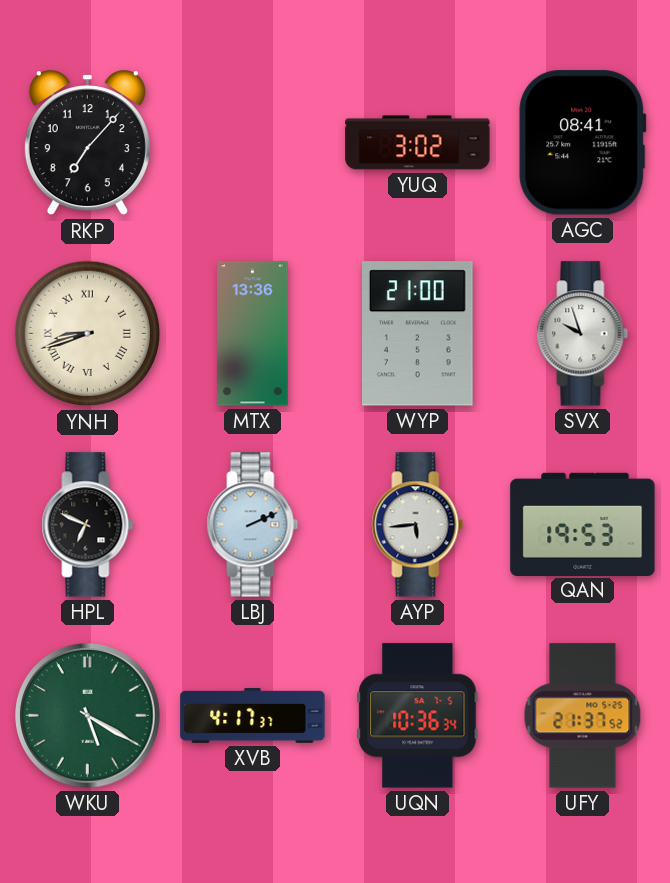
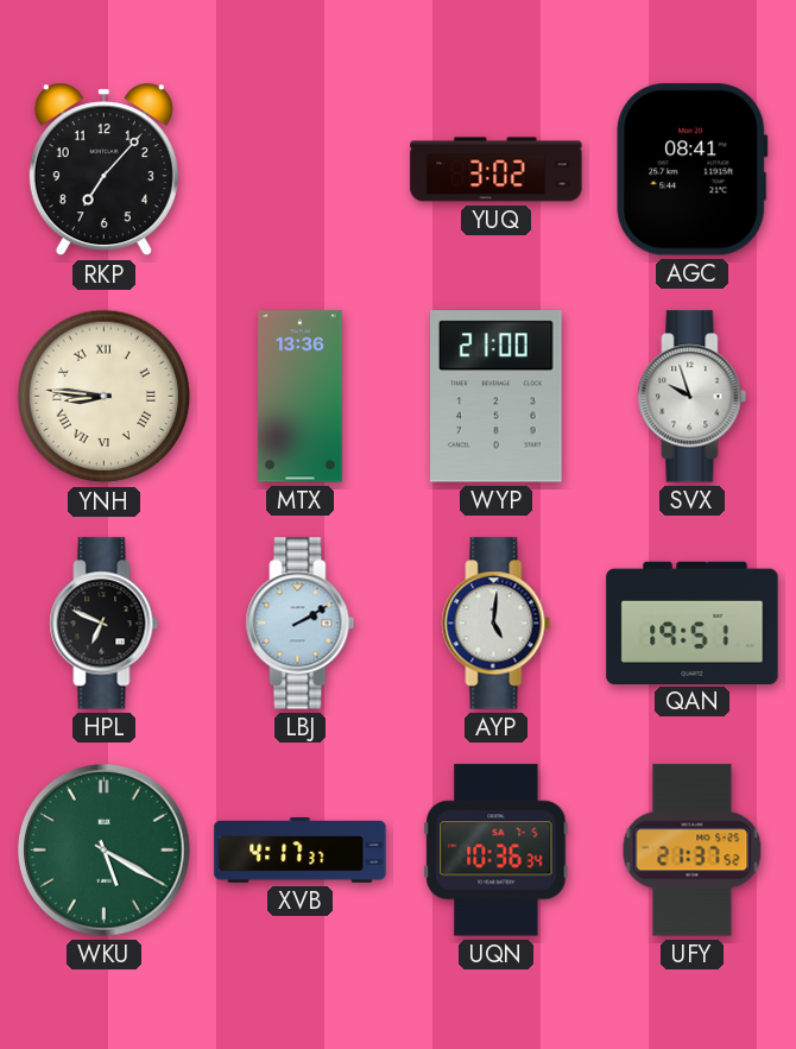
YNH: 8:42 -> 8:46 (105, 397)
LBJ: 2:11 -> 2:10 (301, 624)
AYP: 5:44 -> 5:01 (497, 624)
QAN: 19:53 -> 19:51 (693, 623)
